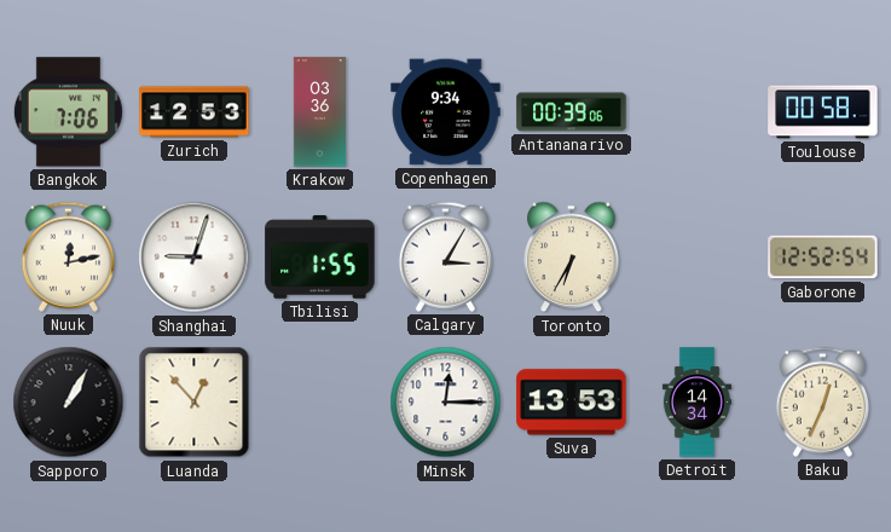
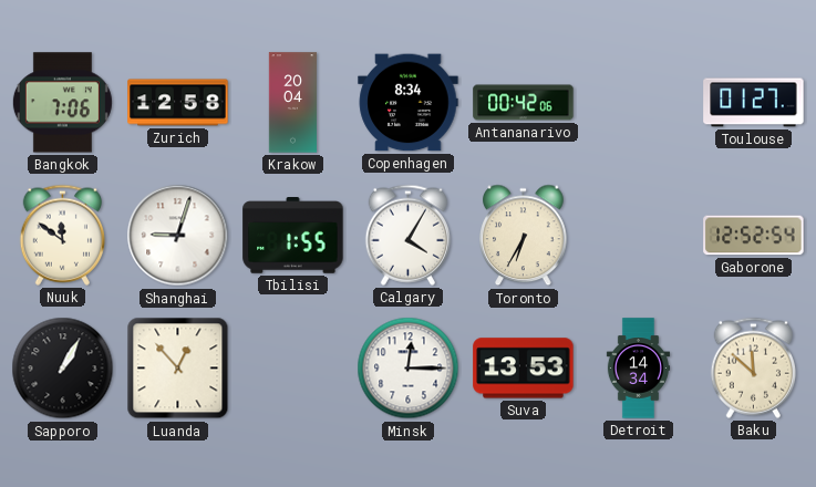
Zurich: 12:53 -> 12:58 (178, 103)
Krakow: 03:36 -> 20:04 (293, 103)
Copenhagen: 9:34 -> 8:34 (409, 103)
Antananarivo: 00:39 -> 00:42 (524, 103)
Toulouse: 00:58 -> 01:27 (754, 103)
Nuuk: 12:13 -> 11:51 (62, 235)
Calgary: 3:05 -> 4:05 (407, 235)
Baku: 12:34 -> 11:52 (753, 367)
